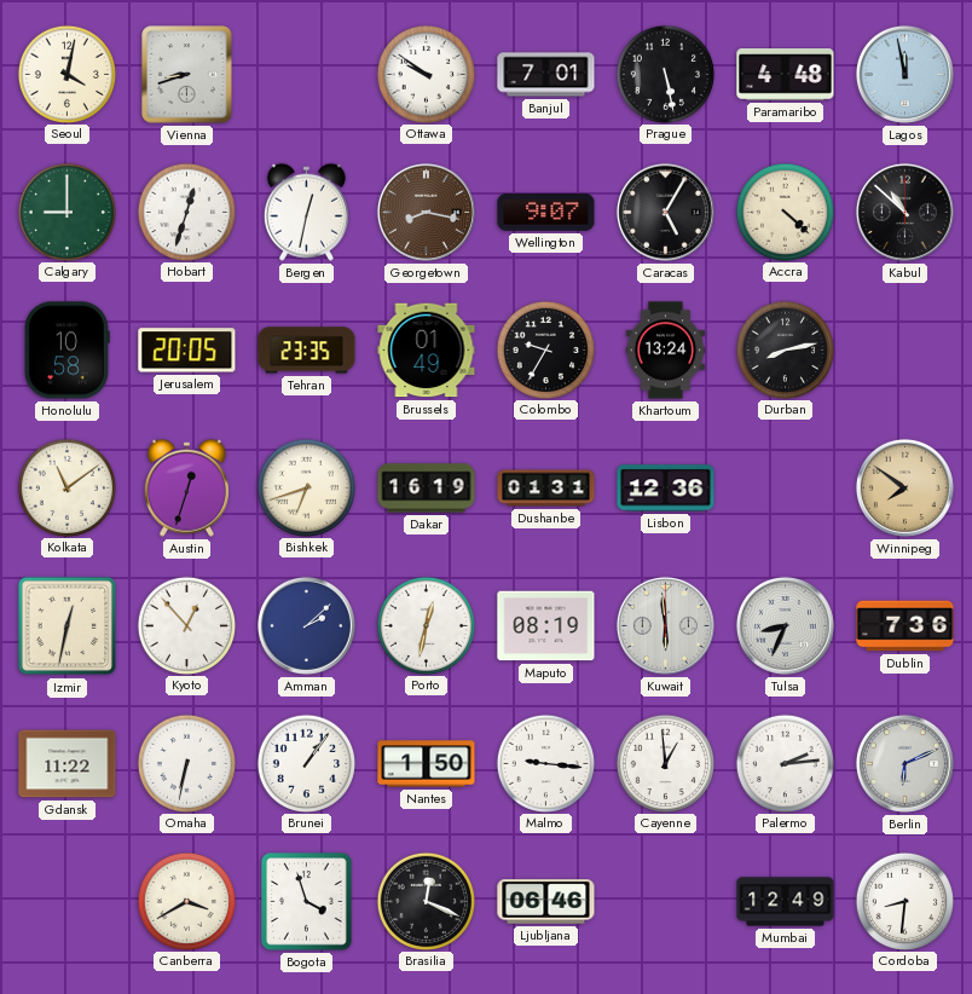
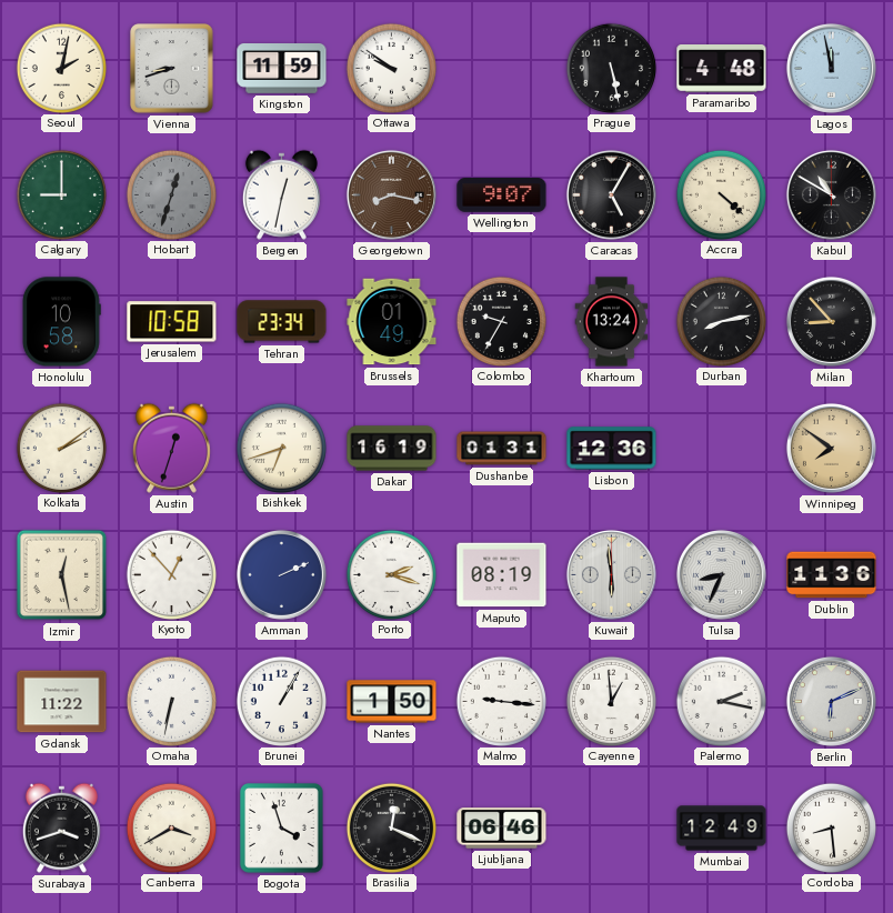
Seoul: 4:02 -> 2:02 (61, 68)
Kingston: none -> 11:59 (282, 69)
Banjul: 7:01 -> none (546, 75)
Hobart dial: white -> grey (171, 194)
Kabul: 10:52 -> 10:50 (831, 194)
Jerusalem: 20:05 -> 10:58 (172, 322)
Tehran: 23:35 -> 23:34 (282, 322)
Milan: none -> 8:53 (831, 321)
Kolkata: 11:09 -> 2:09 (61, 448)
Izmir: 12:32 -> 12:28 (62, 575)
Amman: 2:08 -> 2:11 (281, 574)
Porto: 12:32 -> 2:18 (391, 574)
Dublin: 7:36 -> 11:36 (832, 575)
Brunei: 1:06 -> 1:05 (281, 701)
Palermo: 2:14 -> 2:17 (721, 701)
Surabaya: none -> 3:42 (61, 827)
Cordoba: 8:31 -> 8:29 (831, 827)
